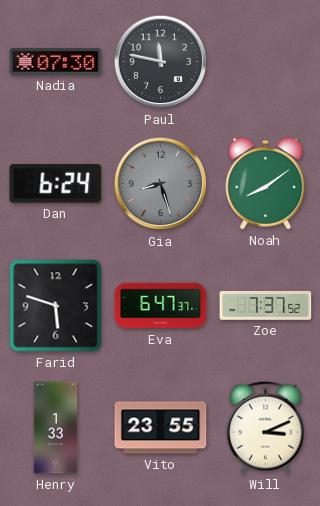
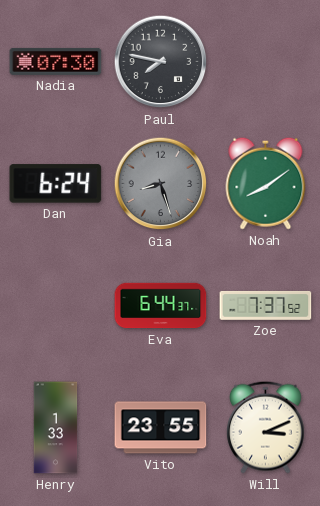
Paul: 11:47 -> 7:47 (161, 62)
Farid: 5:48 -> none (56, 306)
Eva: 6:47 -> 6:44 (161, 306)
